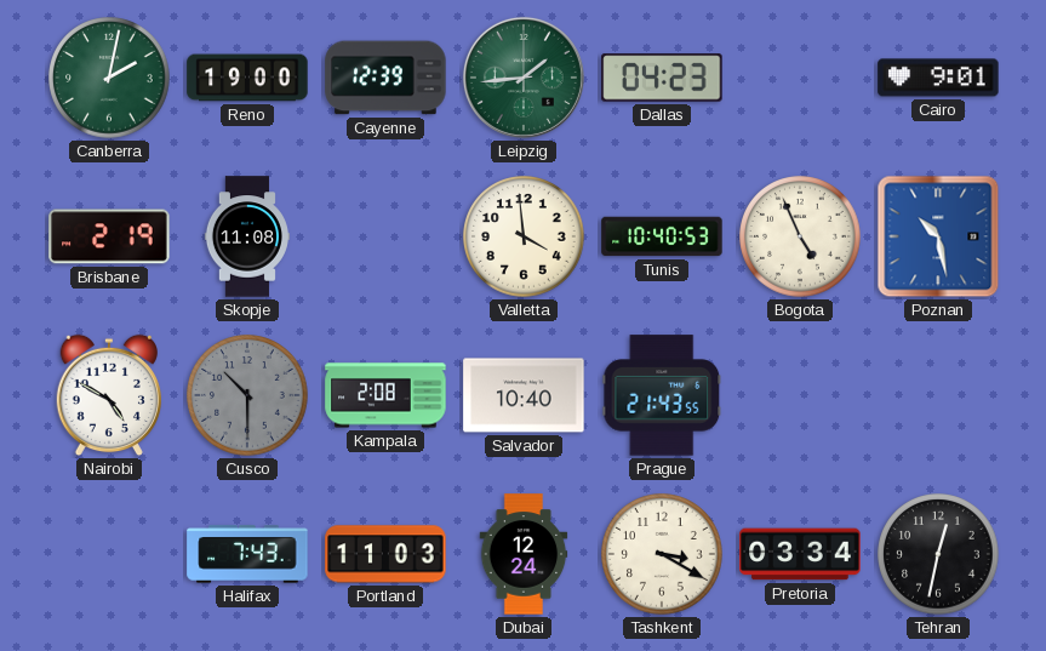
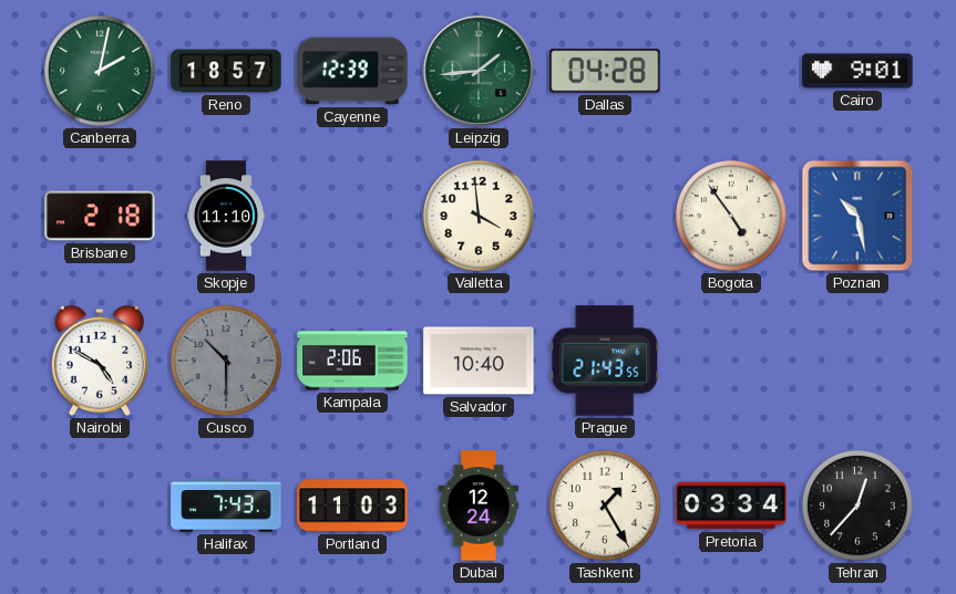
Reno: 19:00 -> 18:57 (226, 71)
Dallas: 04:23 -> 04:28 (605, 71)
Brisbane: 2:19 -> 2:18 (100, 216)
Skopje: 11:08 -> 11:10 (225, 216)
Tunis: 10:40 -> none (662, 236)
Bogota: 4:56 -> 4:54 (731, 216)
Kampala: 2:08 -> 2:06 (352, 361)
Tashkent: 3:20 -> 1:25 (605, 506)
Tehran: 12:32 -> 12:37 (857, 506)
